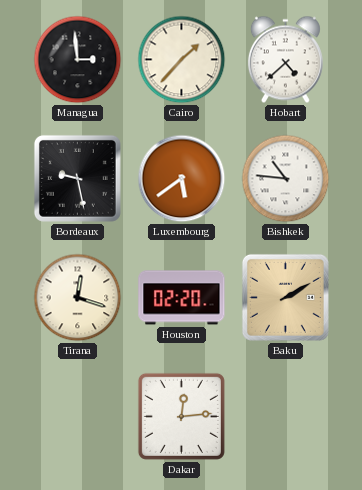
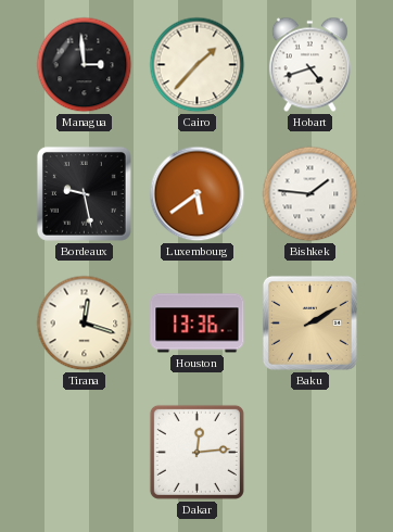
Hobart: 4:38 -> 4:42 (309, 65)
Bishkek: 10:46 -> 1:46 (310, 194)
Houston: 02:20 -> 13:36 (198, 324)
